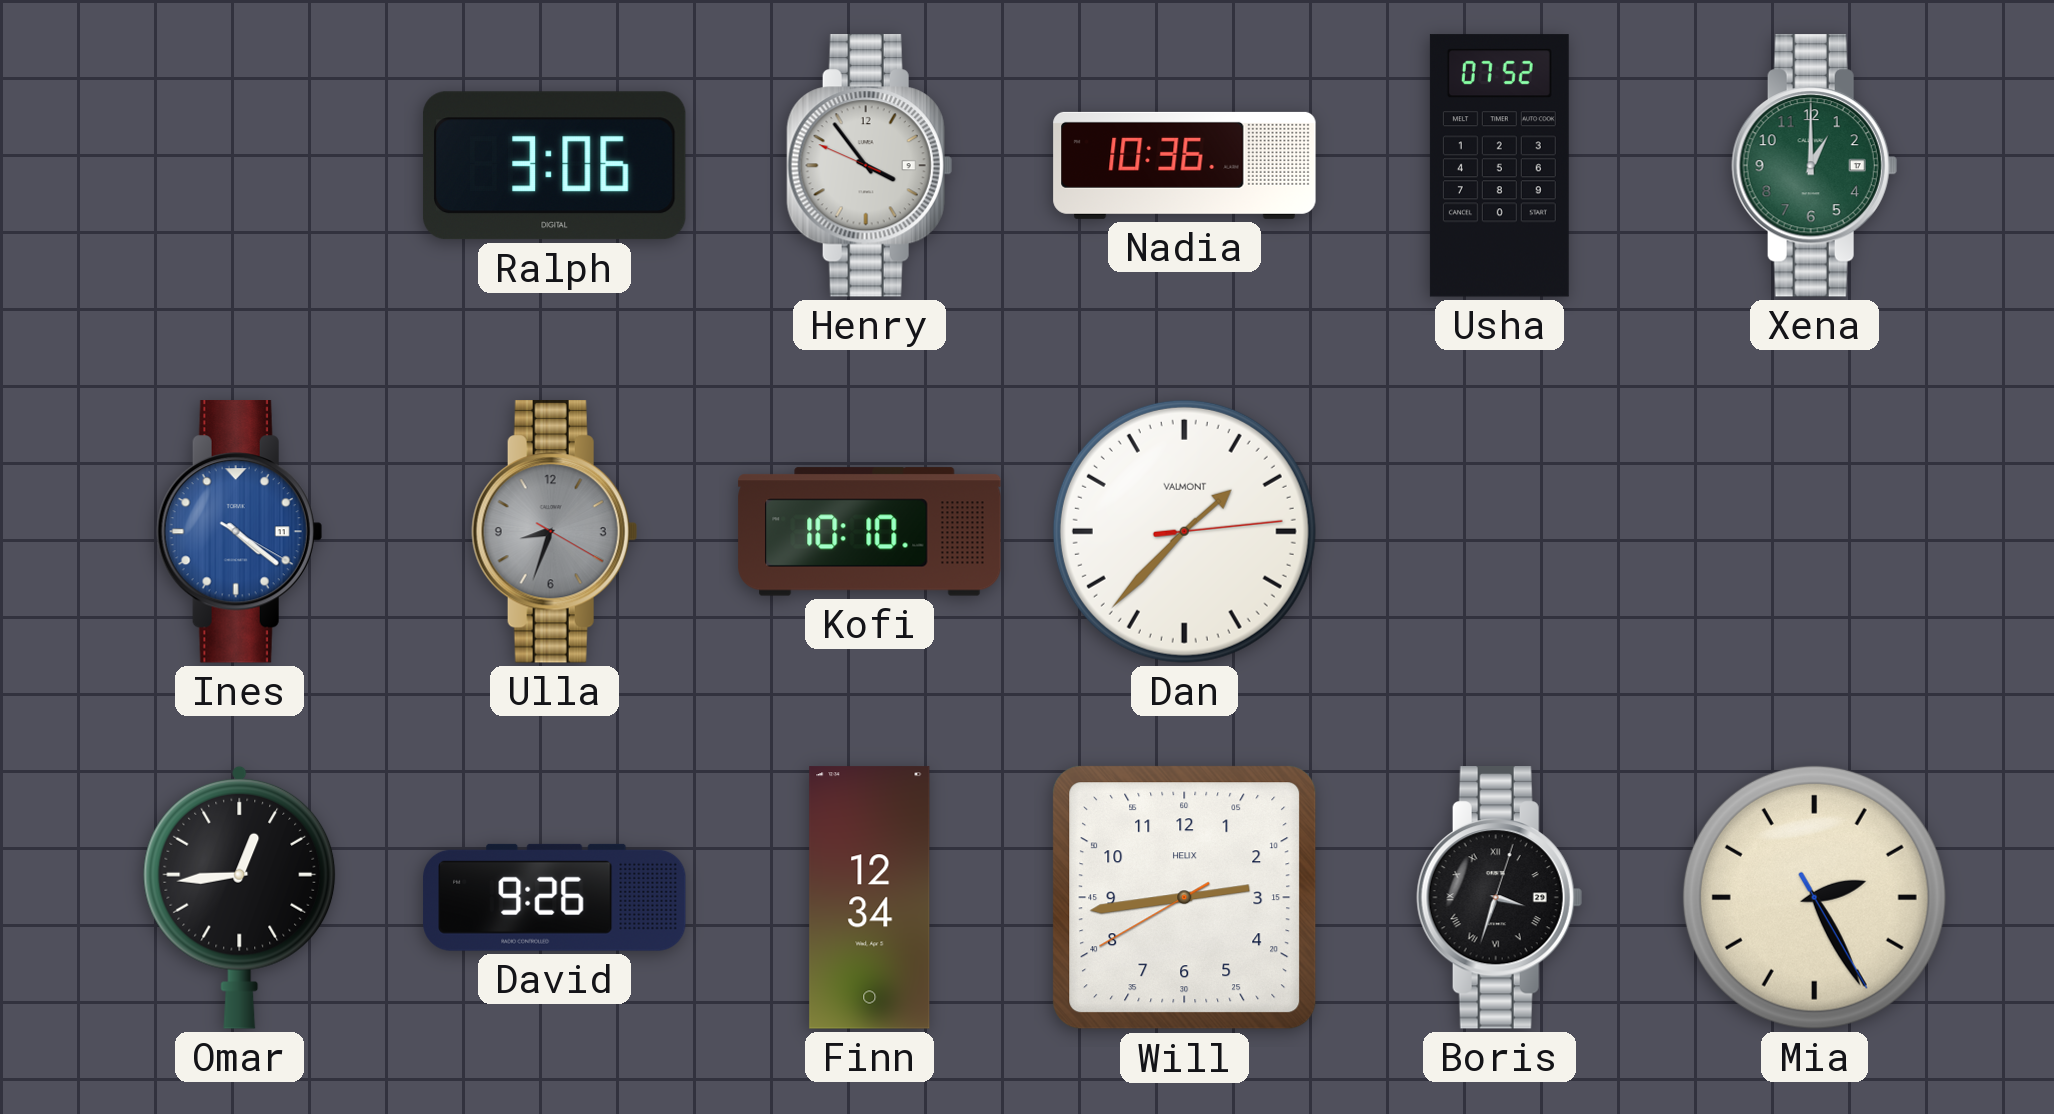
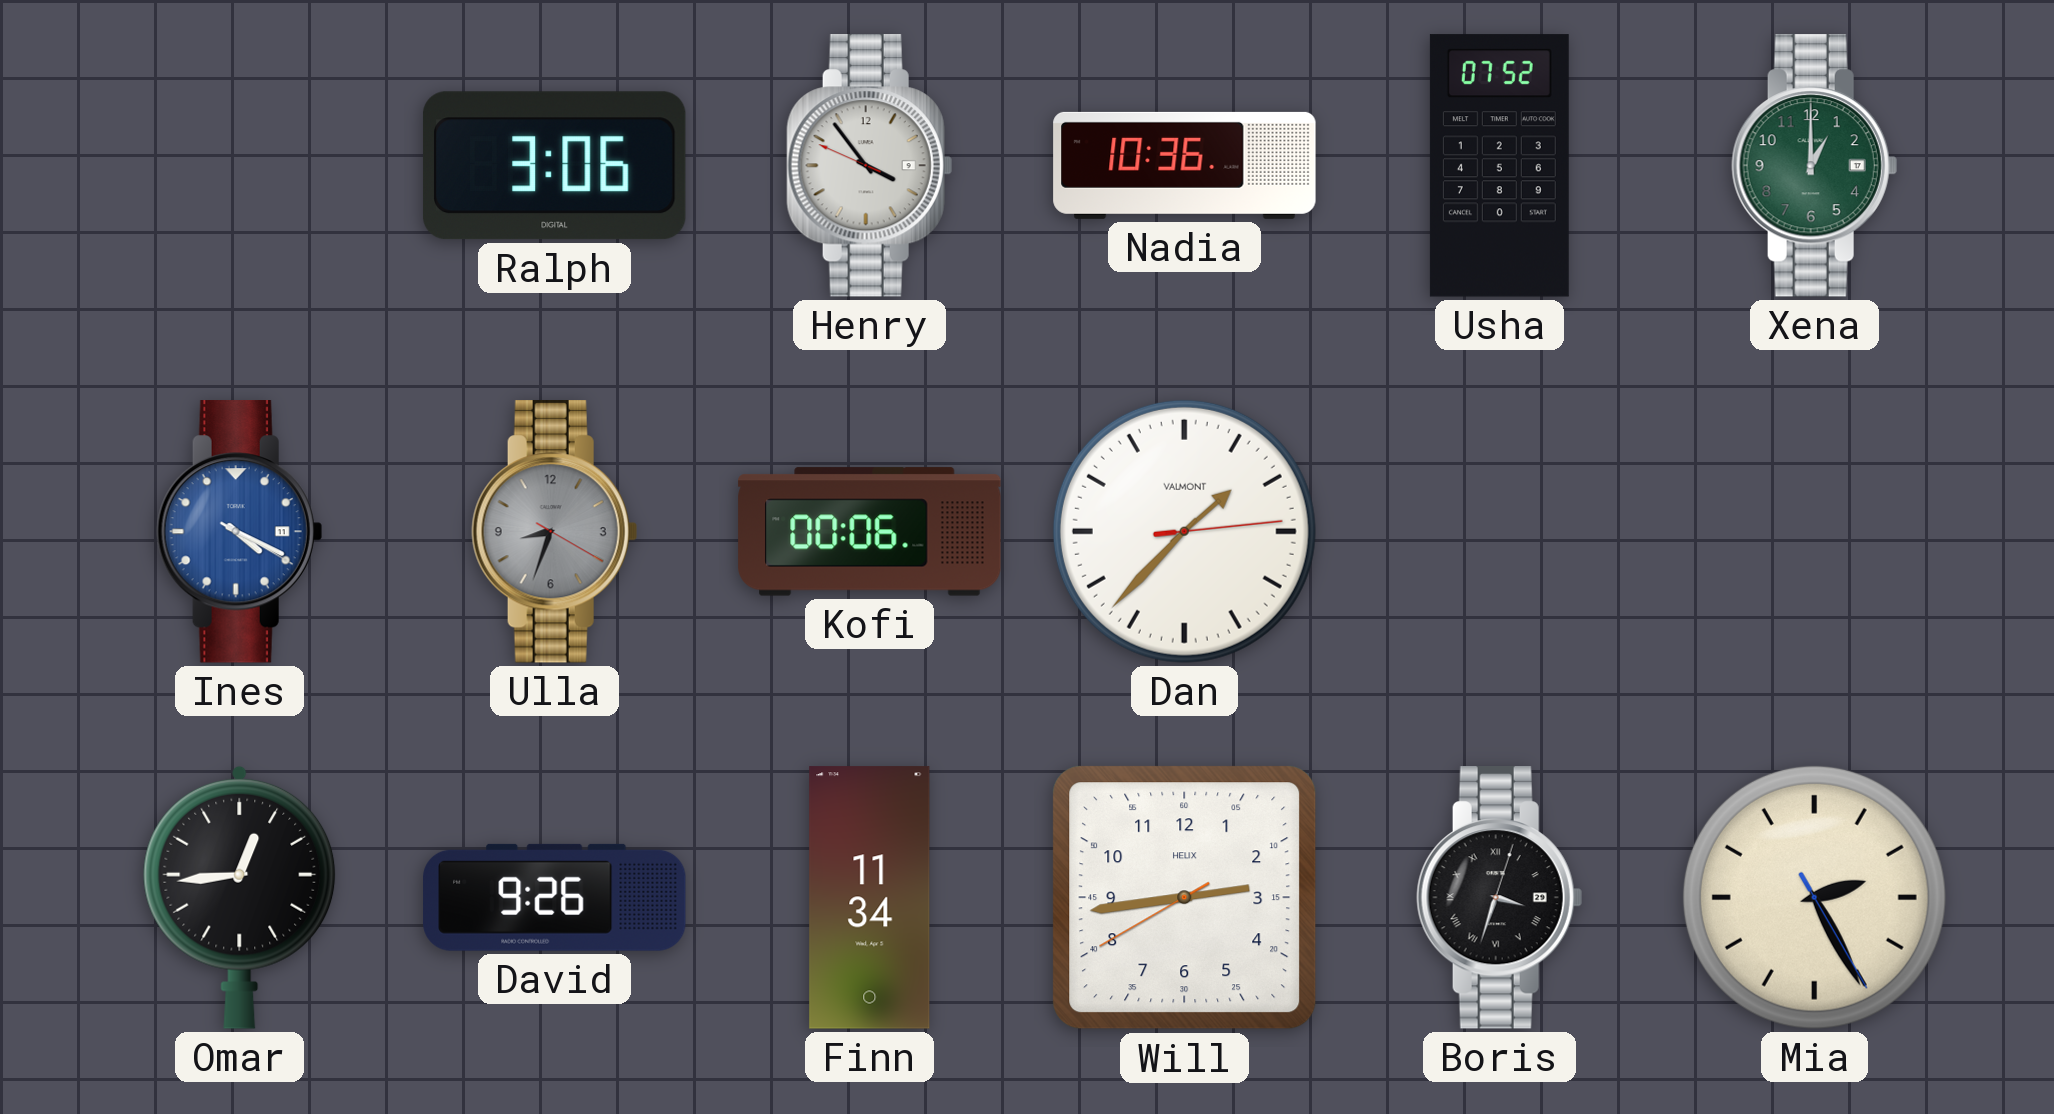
Ines: 4:21 -> 4:19 (239, 532)
Kofi: 10:10 -> 00:06 (870, 532)
Finn: 12:34 -> 11:34 (870, 898)
